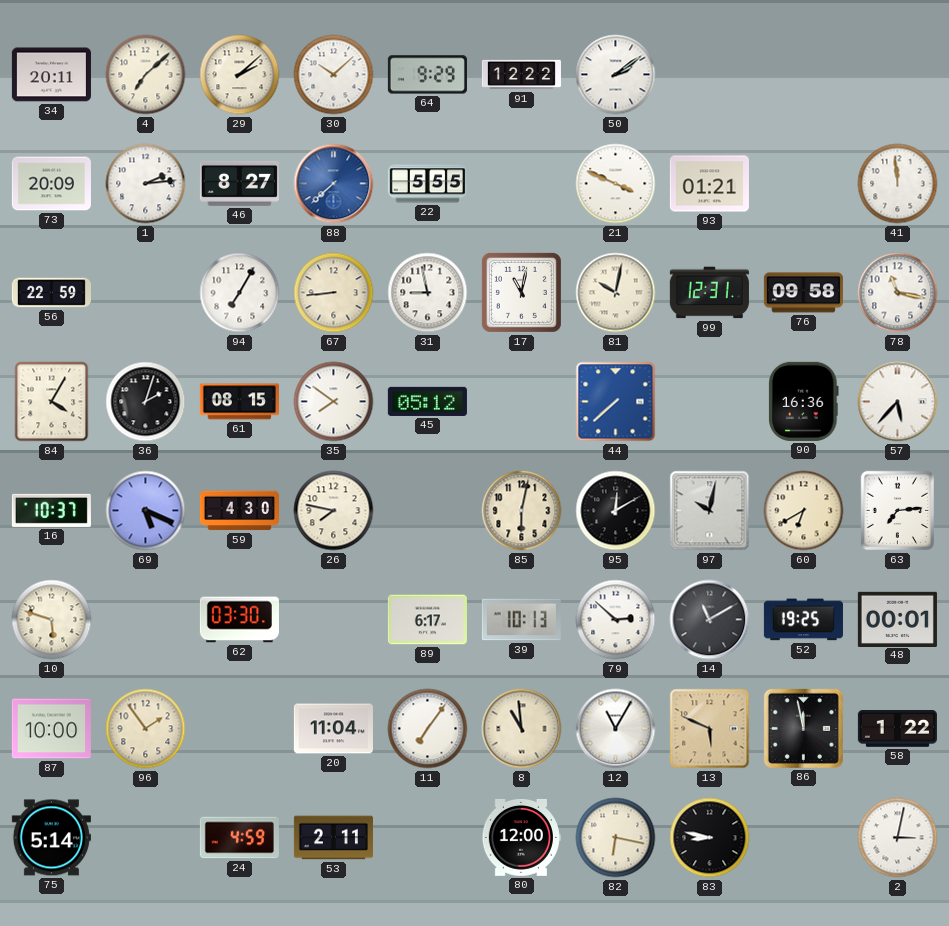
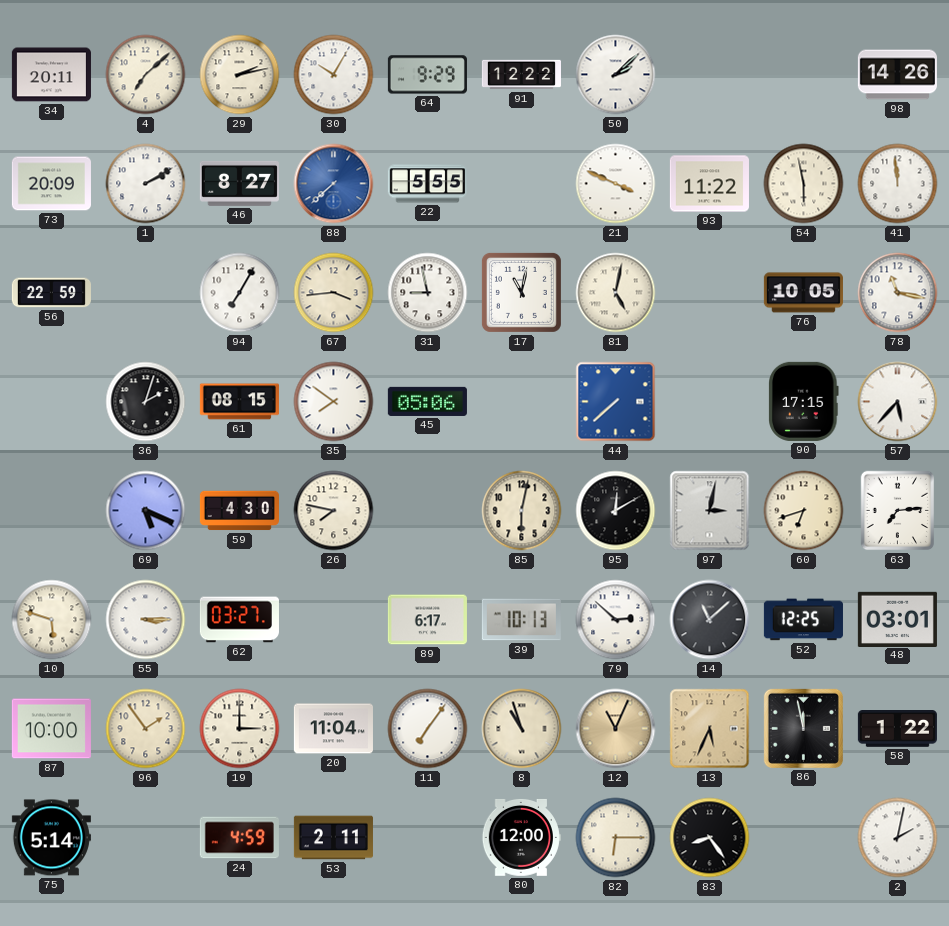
29: 2:08 -> 2:13 (240, 75)
30: 10:08 -> 10:05 (334, 75)
50: 2:09 -> 2:08 (616, 75)
98: none -> 14:26 (897, 75)
1: 2:14 -> 2:10 (146, 184)
93: 01:21 -> 11:22 (709, 184)
54: none -> 5:58 (804, 184)
67: 8:44 -> 3:44 (334, 293)
81: 10:02 -> 5:02 (616, 293)
99: 12:31 -> none (709, 293)
76: 09:58 -> 10:05 (803, 293)
84: 4:05 -> none (52, 402)
45: 05:12 -> 05:06 (427, 401)
90: 16:36 -> 17:15 (804, 401)
16: 10:37 -> none (51, 510)
97: 10:02 -> 3:02 (710, 511)
60: 6:40 -> 6:42 (804, 511)
55: none -> 3:15 (146, 620)
62: 03:30 -> 03:27 (239, 620)
14: 11:10 -> 11:08 (710, 620)
52: 19:25 -> 12:25 (803, 620)
48: 00:01 -> 03:01 (897, 619)
19: none -> 3:00 (240, 729)
8: 10:59 -> 10:57 (522, 729)
12: 11:05 -> 11:04 (616, 729)
12 dial: white -> champagne (616, 729)
13: 5:49 -> 5:34 (710, 729)
82: 6:17 -> 6:15 (616, 838)
83: 8:47 -> 8:24 (710, 838)
2: 3:02 -> 2:02 (898, 838)
